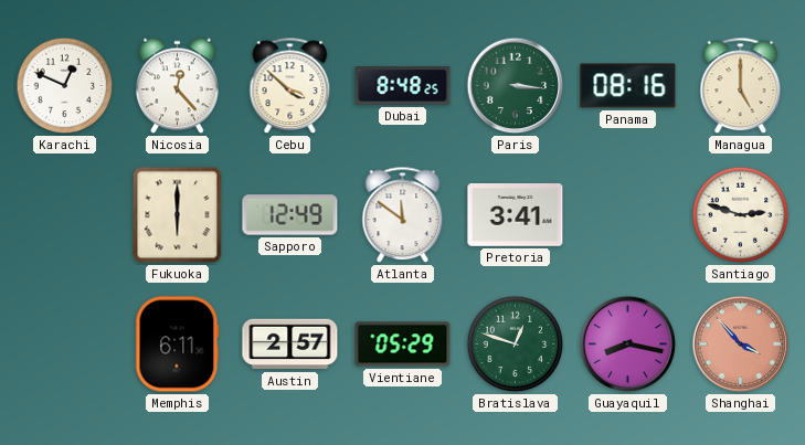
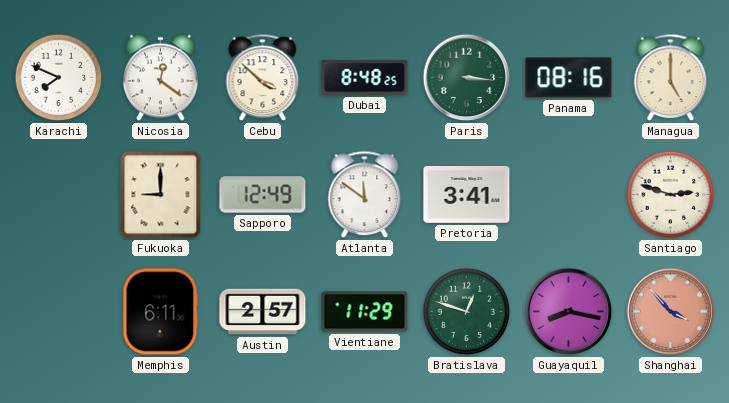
Karachi: 12:49 -> 7:49 (59, 78)
Nicosia: 12:23 -> 12:21 (161, 78)
Fukuoka: 6:00 -> 9:00 (161, 195)
Vientiane: 05:29 -> 11:29 (365, 312)
